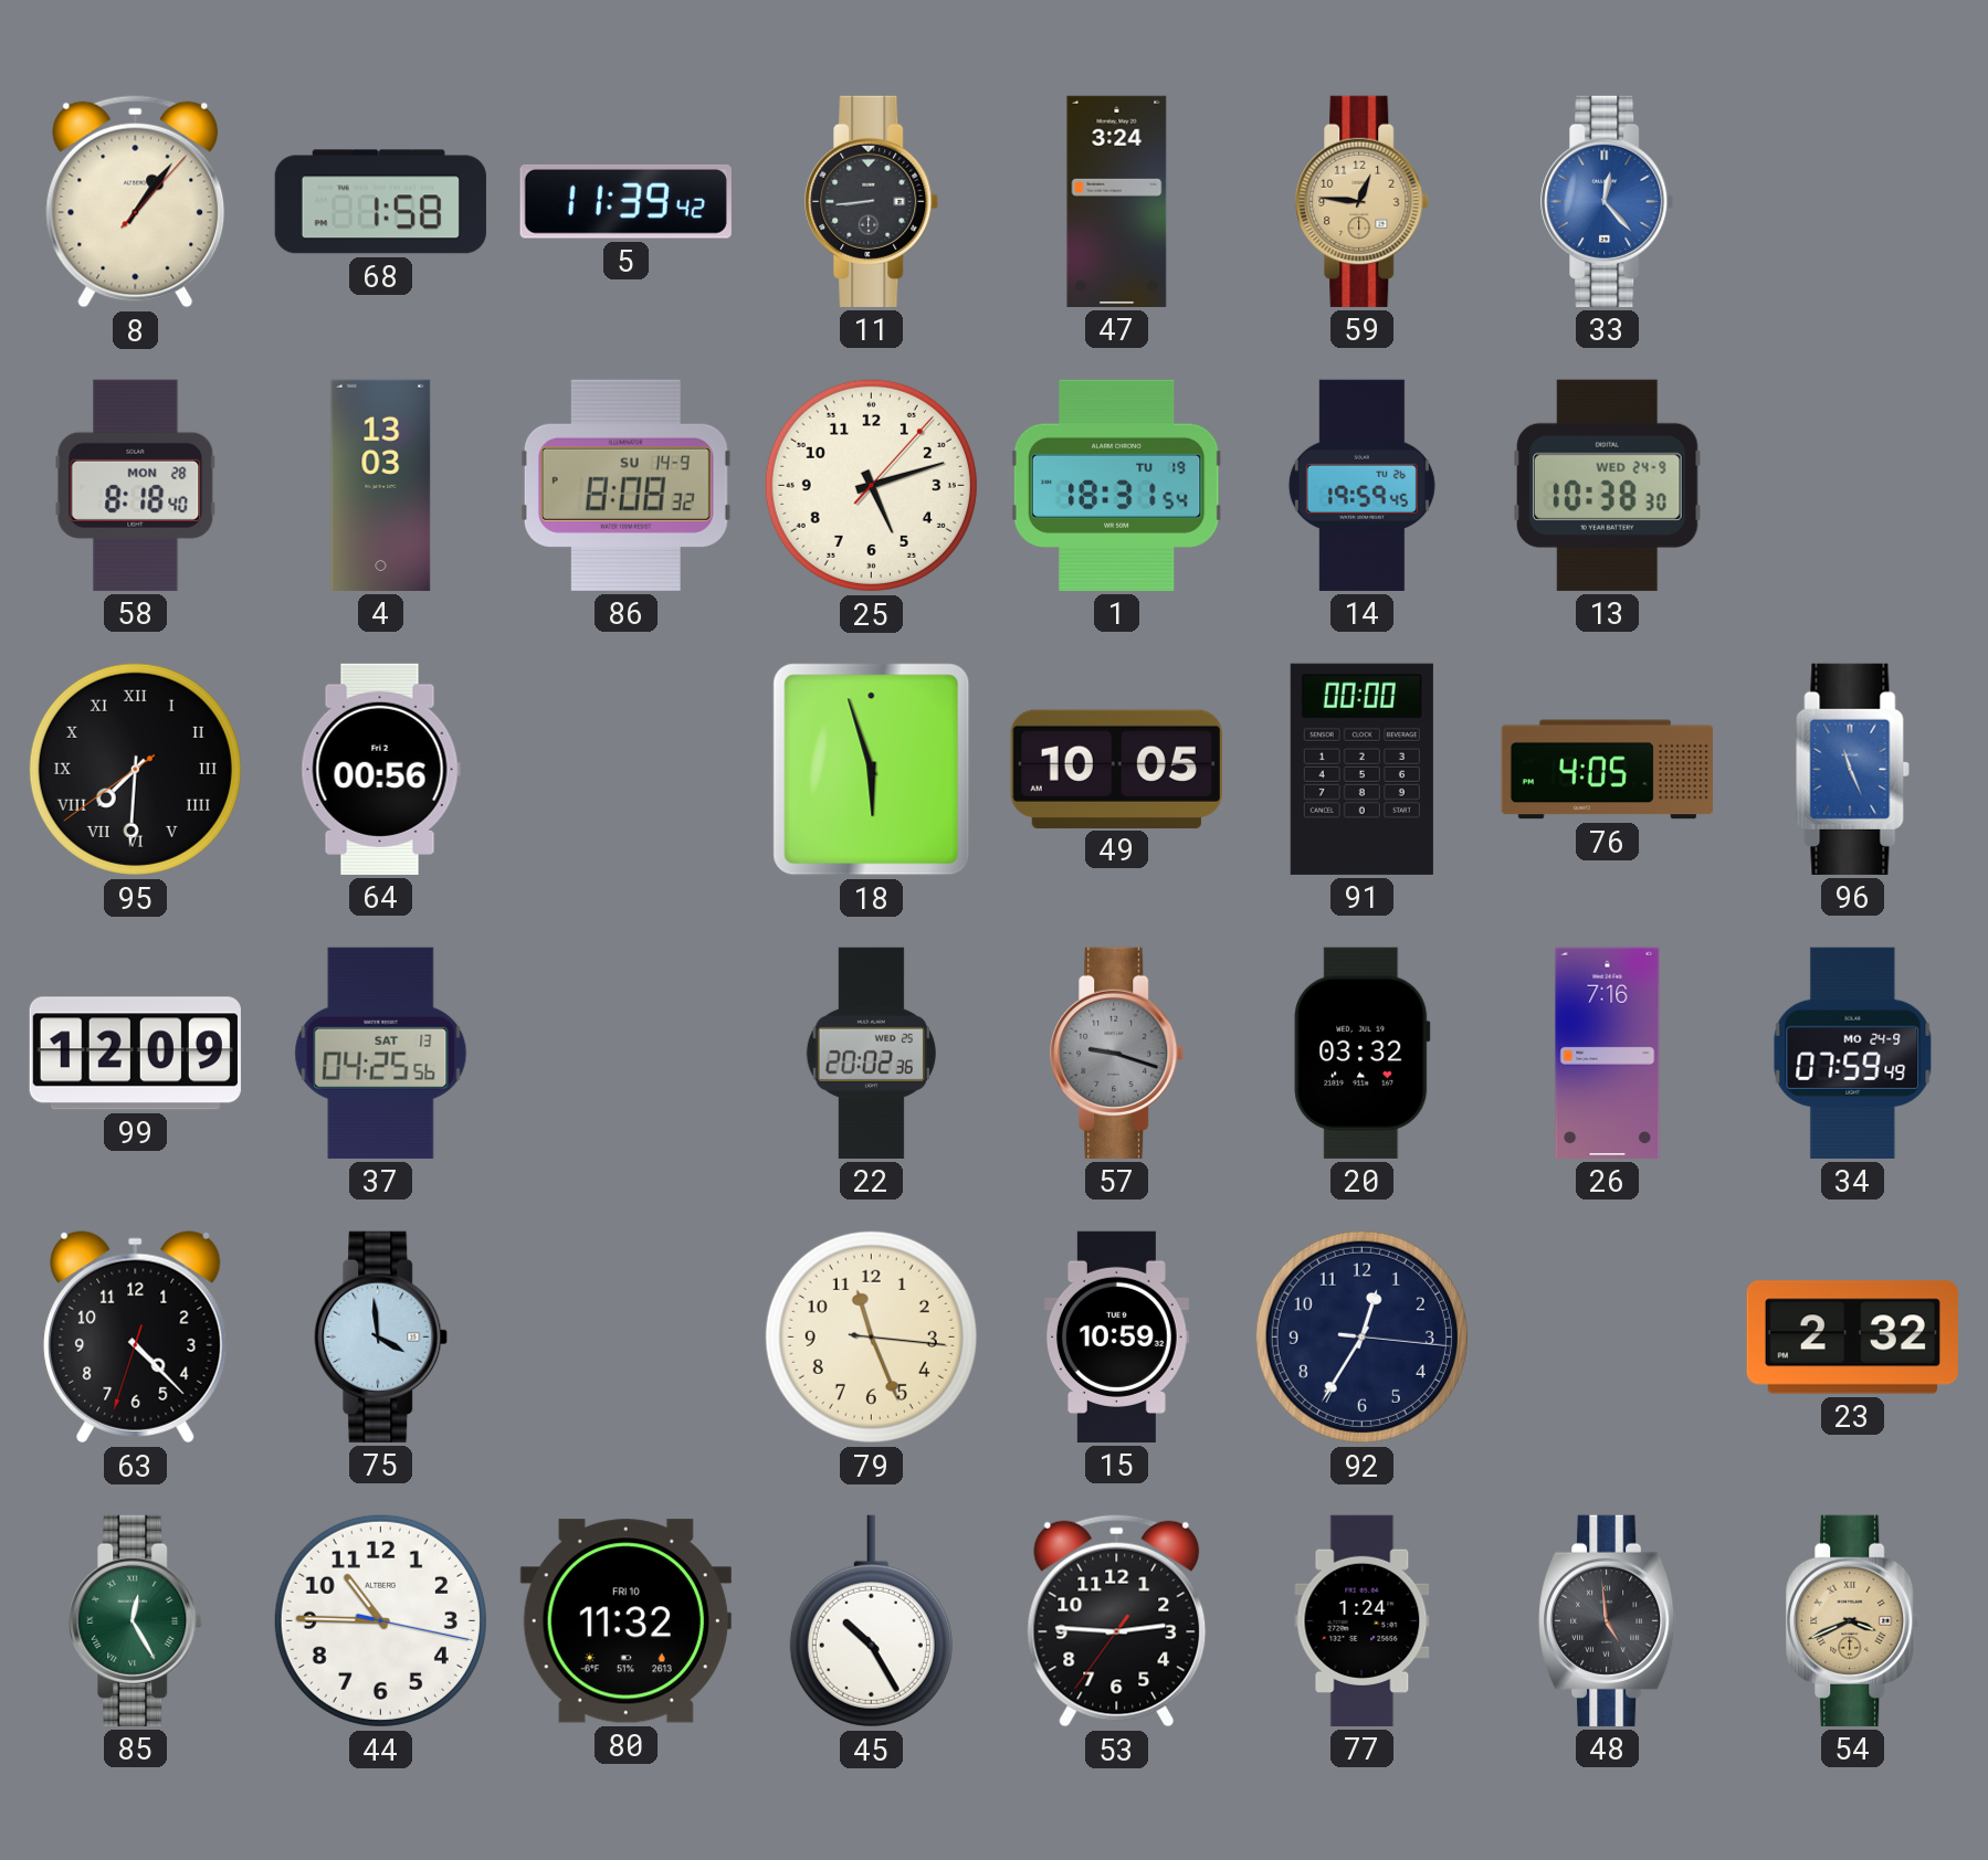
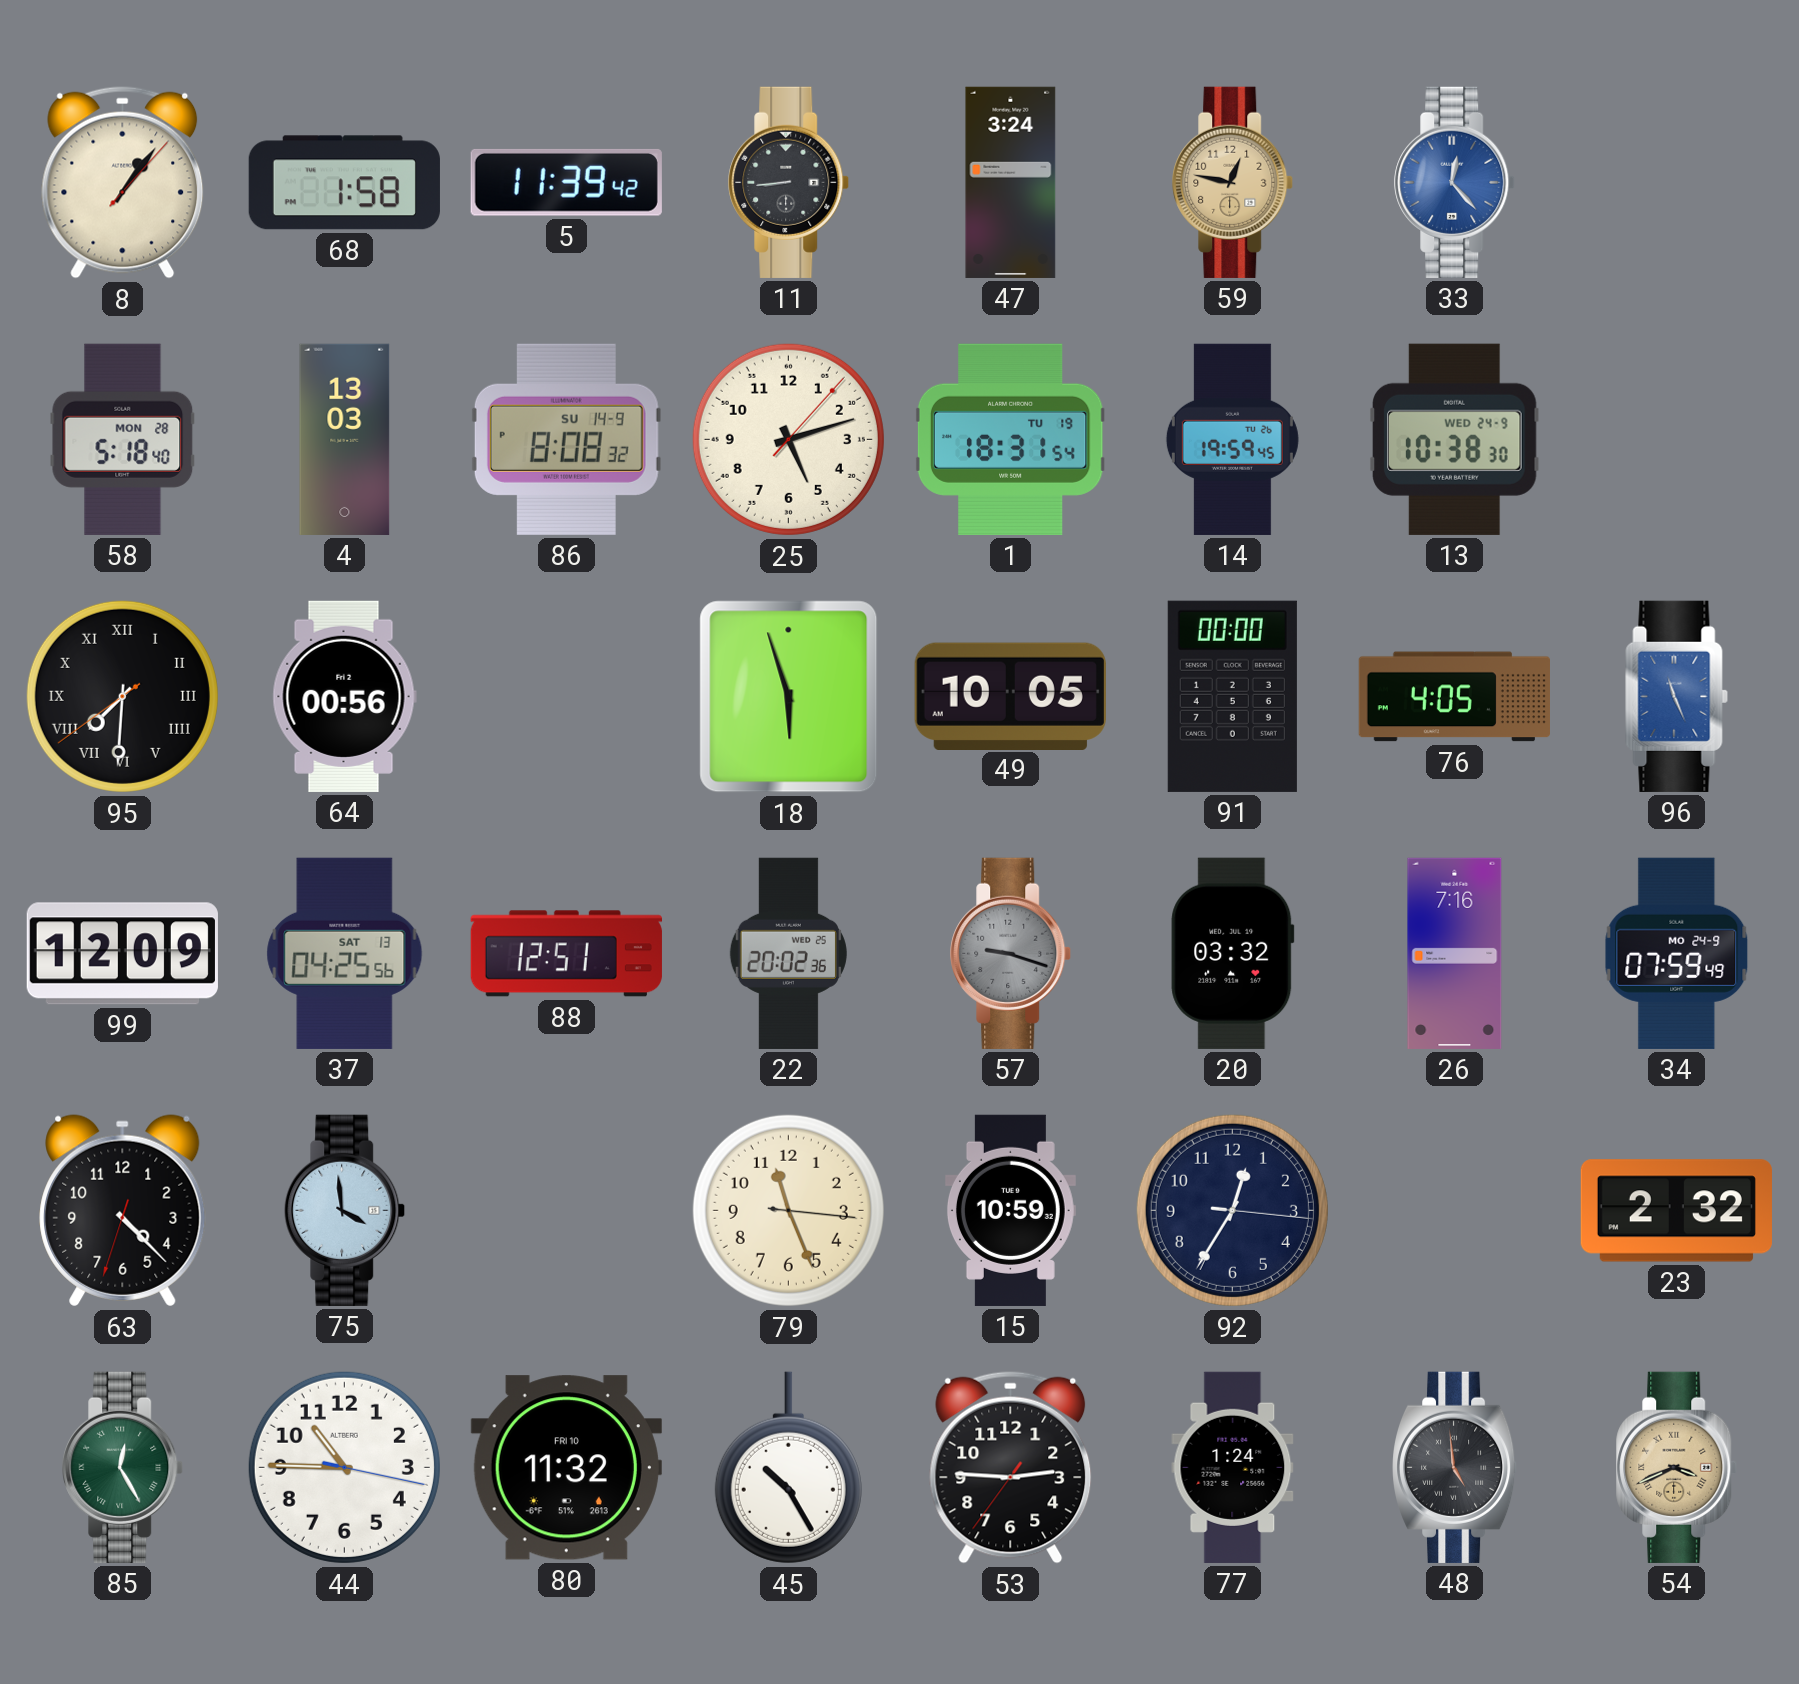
59: 12:46 -> 12:47 (1233, 182)
58: 8:18 -> 5:18 (123, 439)
88: none -> 12:51 (566, 954)
